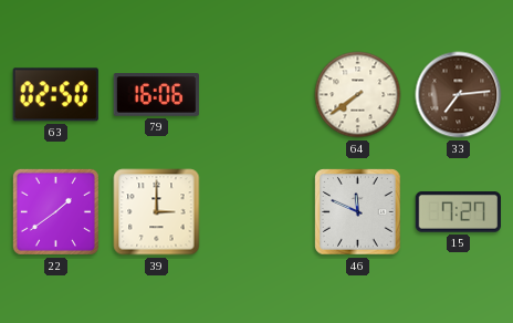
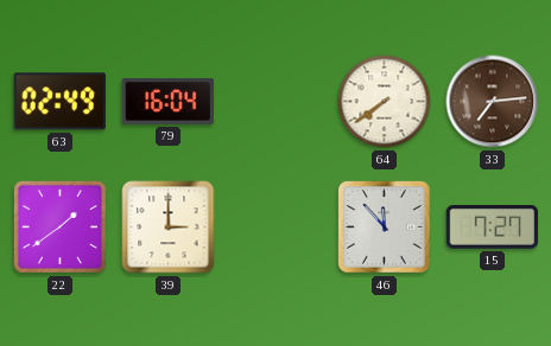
63: 02:50 -> 02:49 (59, 102)
79: 16:06 -> 16:04 (167, 102)
46: 11:49 -> 11:53 (385, 228)
